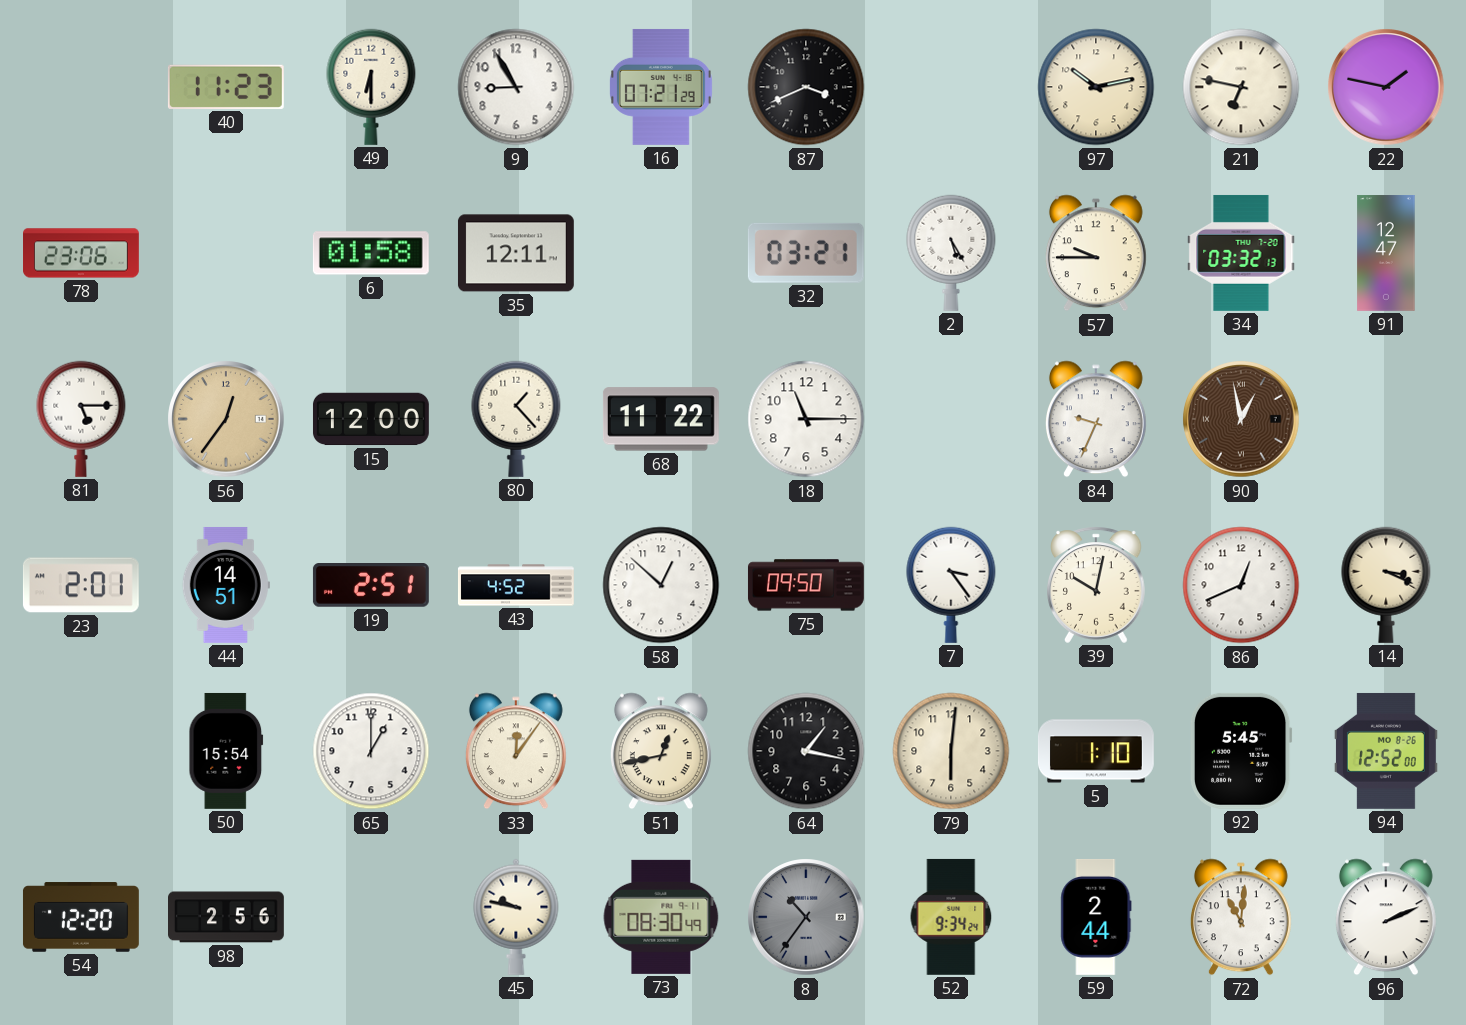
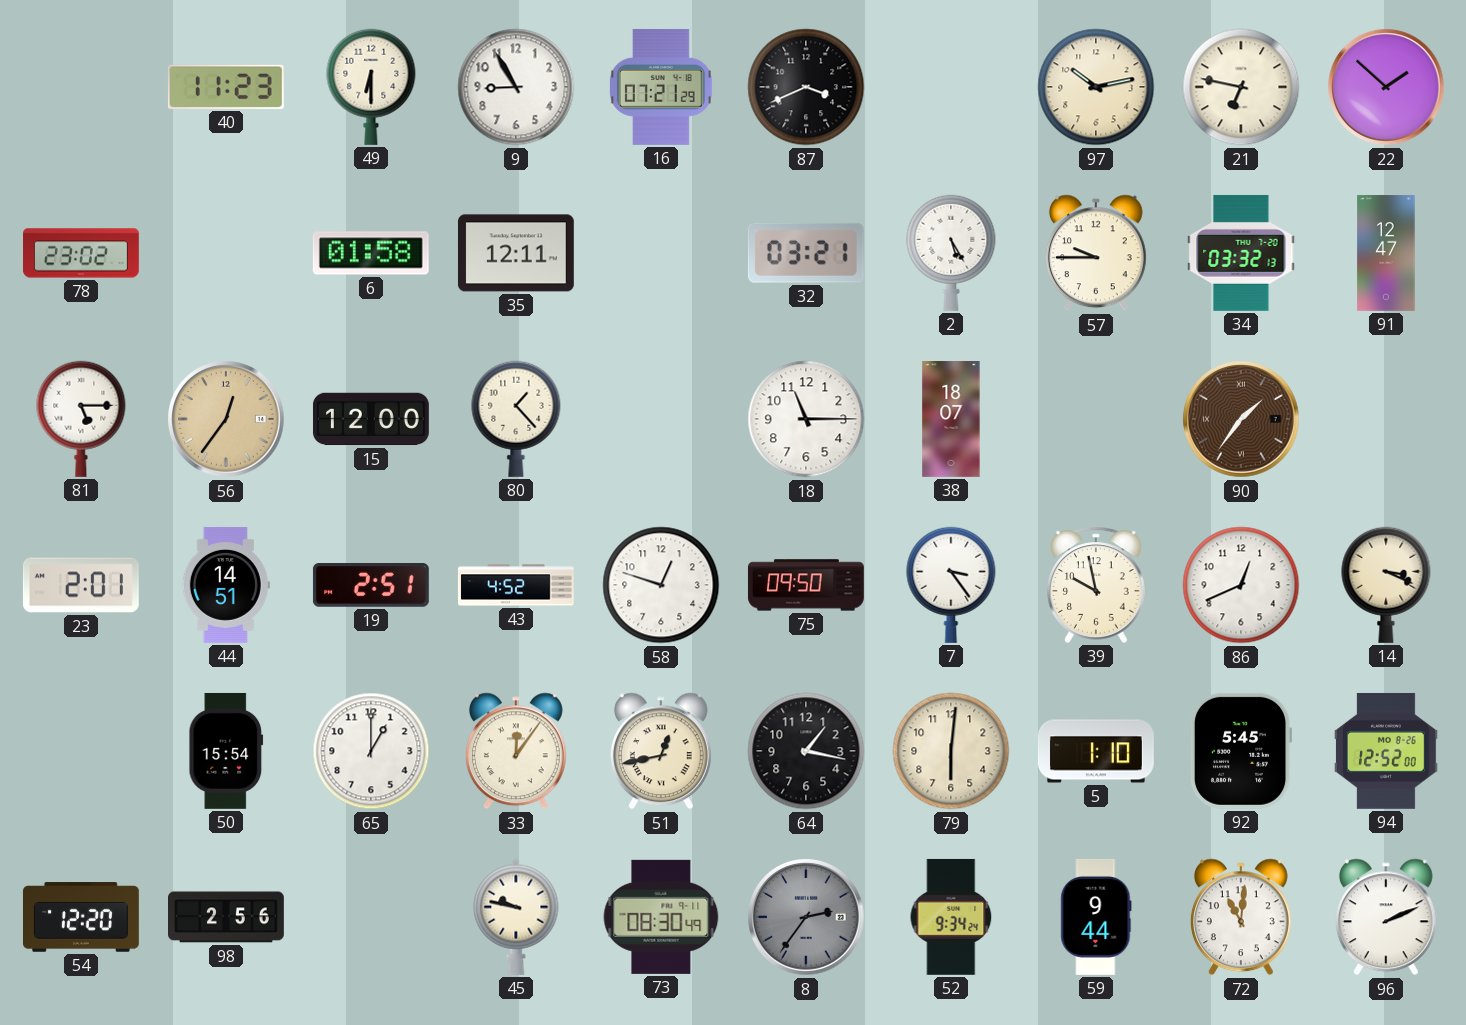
22: 1:47 -> 1:52 (1386, 87)
78: 23:06 -> 23:02 (82, 253)
68: 11:22 -> none (661, 419)
38: none -> 18:07 (951, 420)
84: 9:34 -> none (1096, 419)
90: 12:58 -> 1:36 (1241, 419)
58: 12:52 -> 12:48 (661, 585)
39: 10:02 -> 9:58 (1097, 585)
8: 10:36 -> 2:36 (806, 917)
59: 2:44 -> 9:44 (1096, 917)
